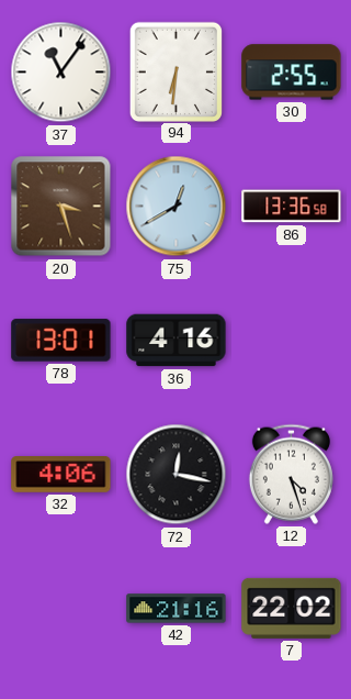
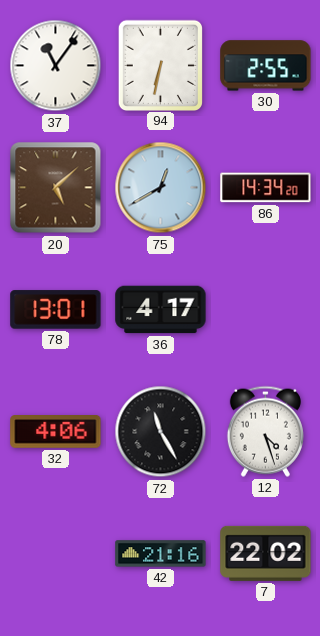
94: 6:31 -> 6:32 (160, 65)
20: 3:27 -> 5:08 (56, 188)
86: 13:36 -> 14:34 (266, 188)
36: 4:16 -> 4:17 (161, 310)
72: 12:17 -> 11:25 (161, 432)
